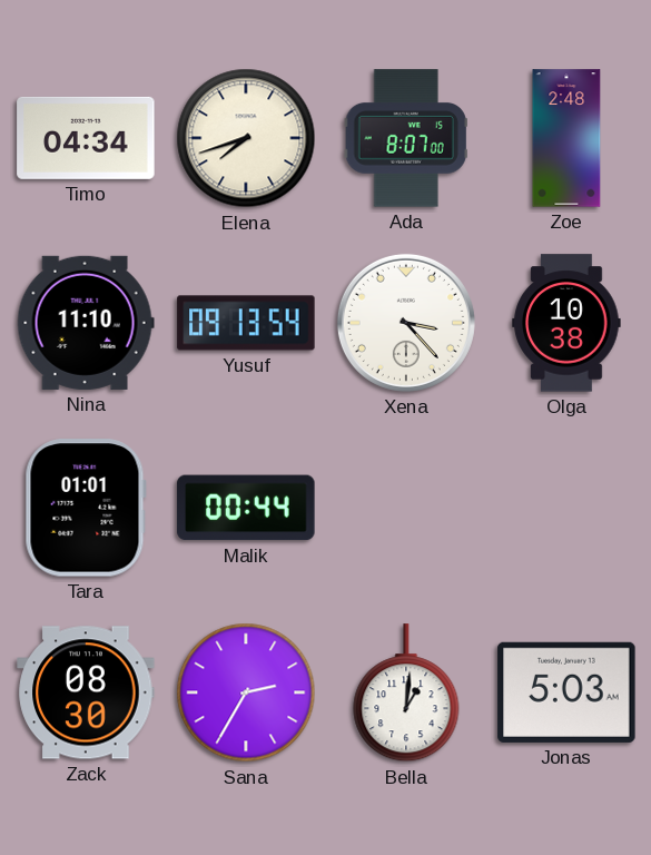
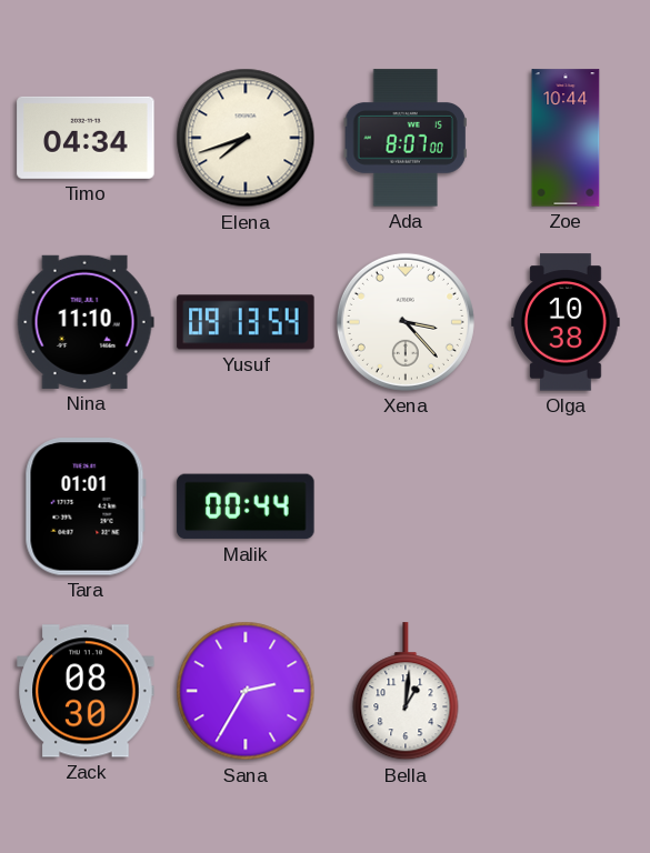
Zoe: 2:48 -> 10:44 (566, 138)
Jonas: 5:03 -> none (566, 692)
